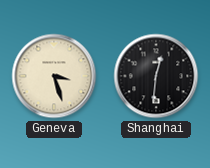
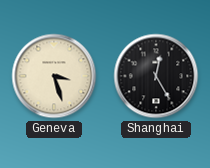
Shanghai: 12:31 -> 12:25 (156, 76)
